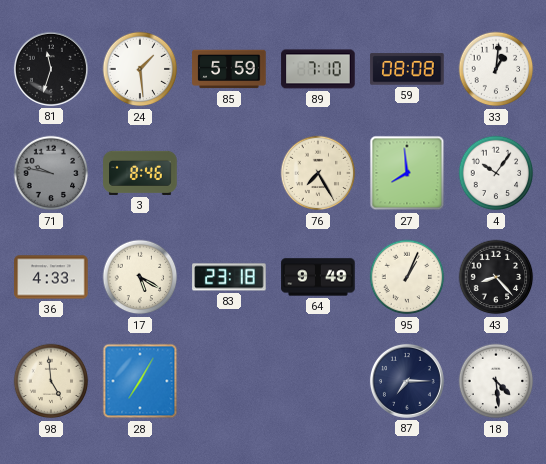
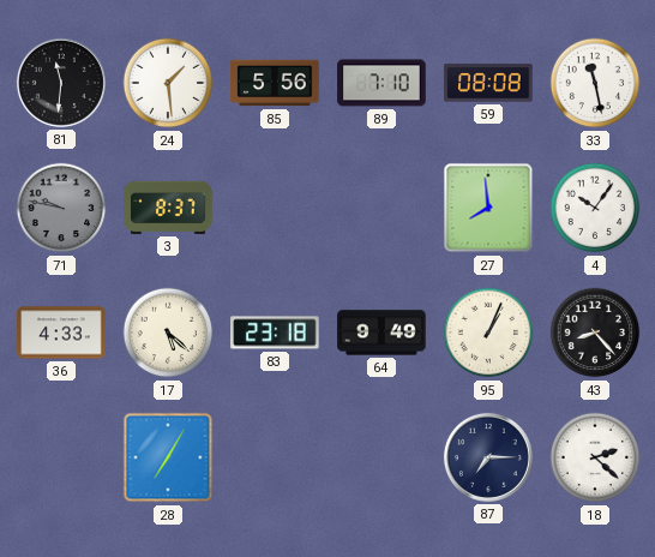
81: 11:33 -> 11:31 (61, 83)
85: 5:59 -> 5:56 (275, 83)
33: 1:01 -> 11:28 (595, 83)
3: 8:46 -> 8:37 (168, 208)
76: 7:25 -> none (318, 173)
17: 5:20 -> 5:22 (168, 333)
98: 4:59 -> none (51, 381)
18: 4:29 -> 2:22 (595, 457)
